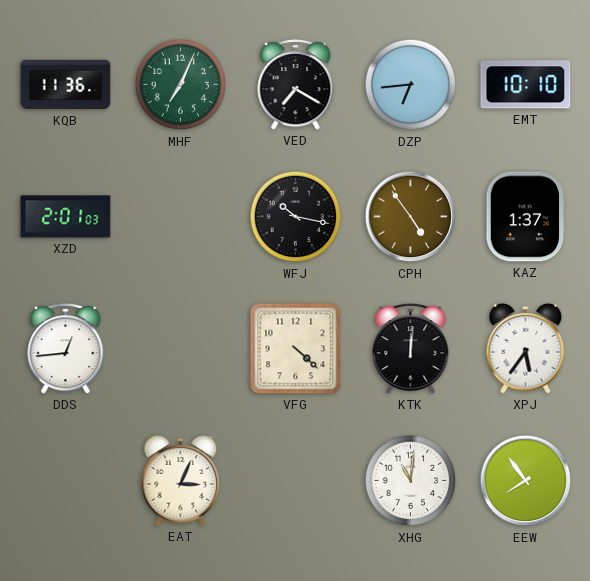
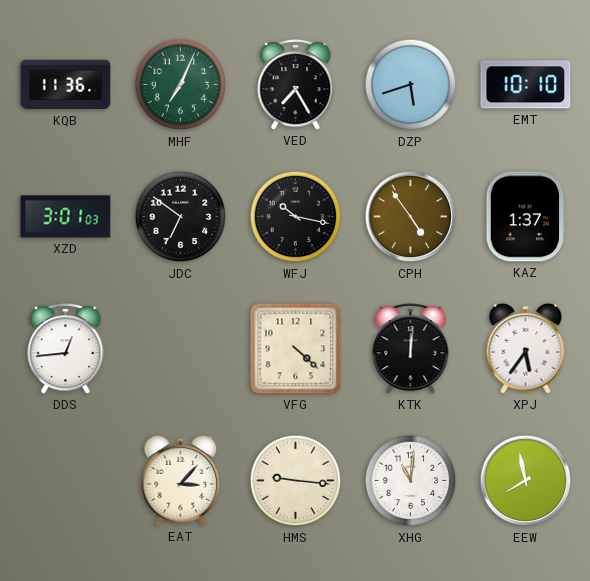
VED: 7:20 -> 7:25 (296, 85)
DZP: 6:44 -> 5:42 (411, 85)
XZD: 2:01 -> 3:01 (66, 217)
JDC: none -> 6:51 (181, 217)
EAT: 3:04 -> 3:07 (181, 481)
HMS: none -> 9:16 (296, 481)
EEW: 7:54 -> 7:58 (526, 481)
